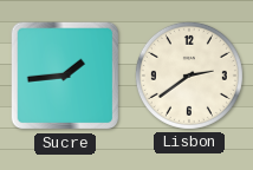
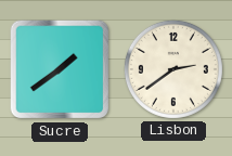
Sucre: 1:44 -> 1:39 (60, 69)
